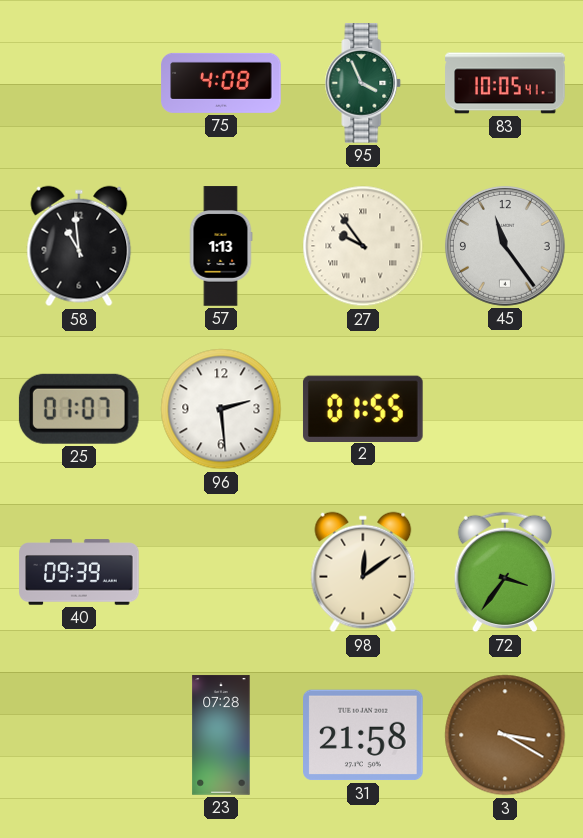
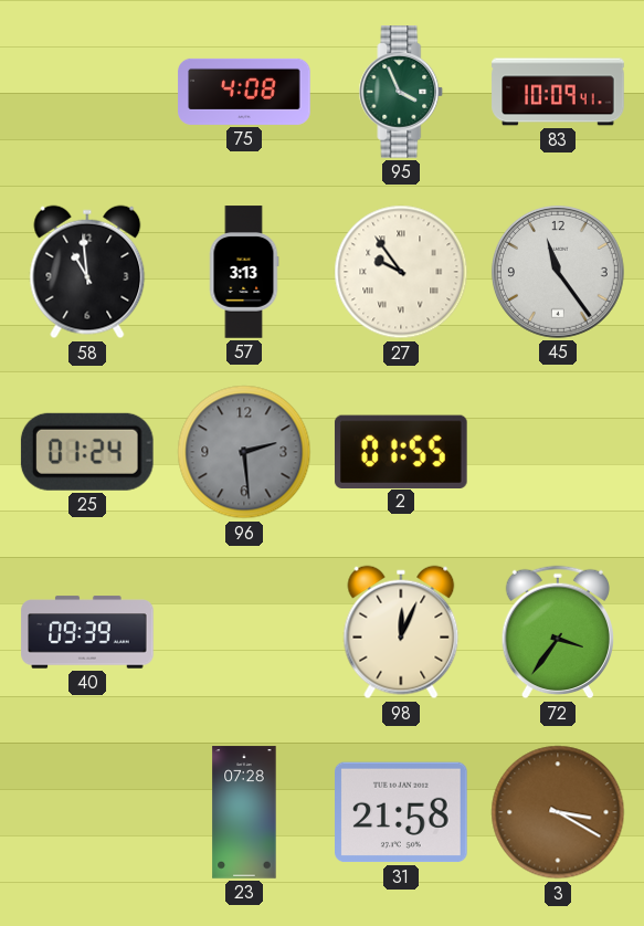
83: 10:05 -> 10:09 (558, 92)
57: 1:13 -> 3:13 (244, 272)
25: 01:07 -> 01:24 (87, 452)
96 dial: white -> grey (244, 452)
98: 12:09 -> 12:04 (401, 632)
